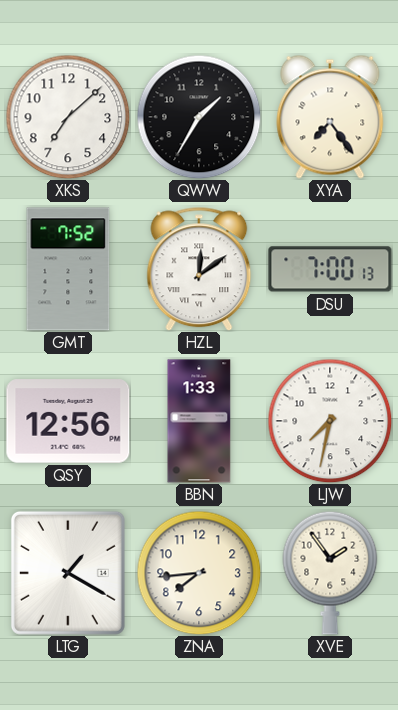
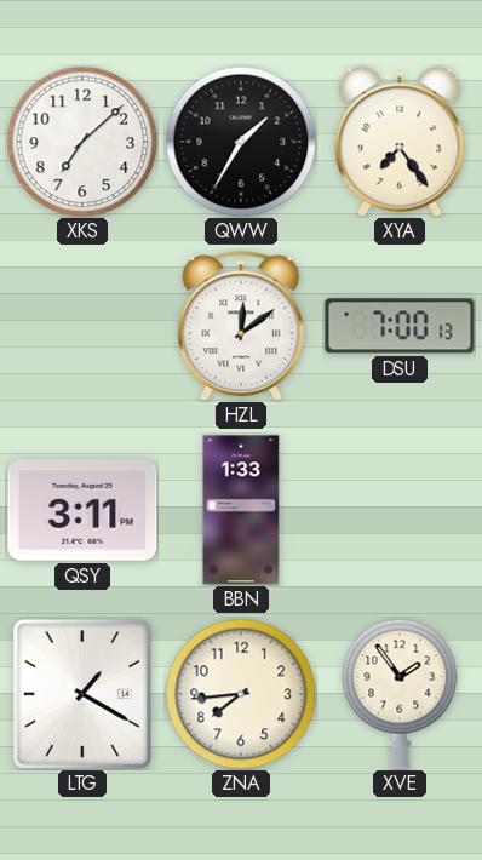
GMT: 7:52 -> none (68, 269)
QSY: 12:56 -> 3:11 (82, 510)
LJW: 7:32 -> none (330, 421)
